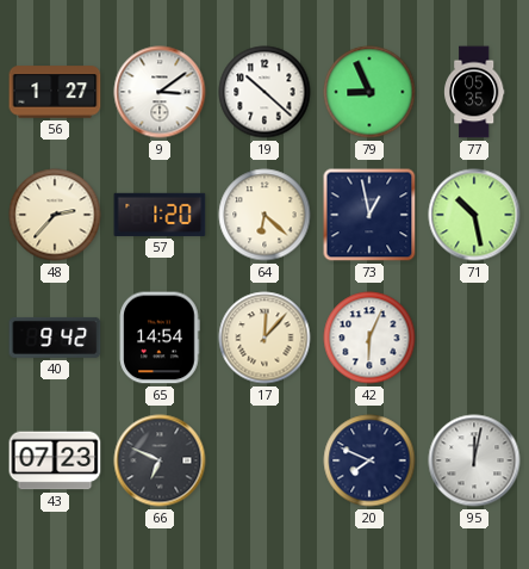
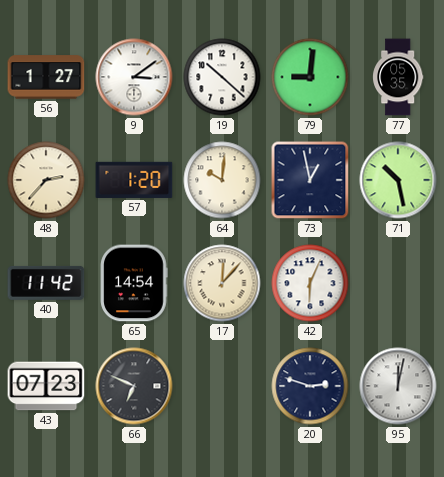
79: 8:56 -> 9:01 (310, 77)
64: 6:22 -> 10:01 (222, 180)
40: 9:42 -> 11:42 (46, 283)
20: 7:49 -> 2:48 (310, 386)
